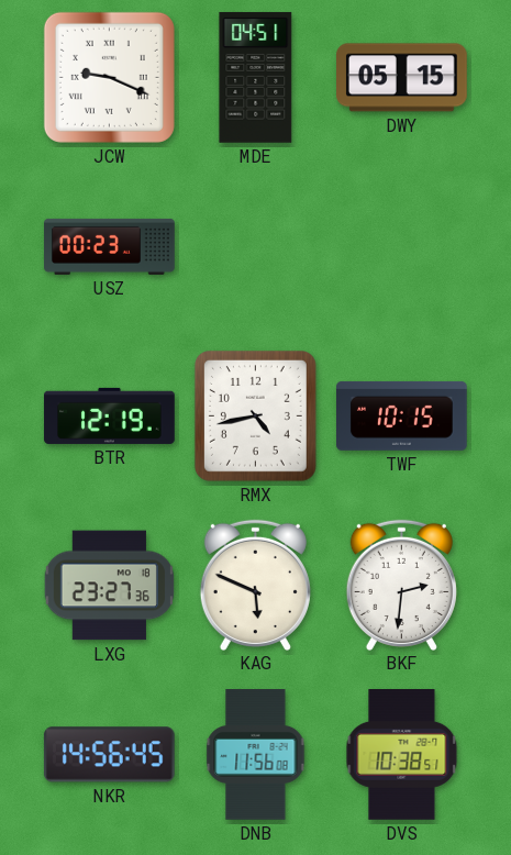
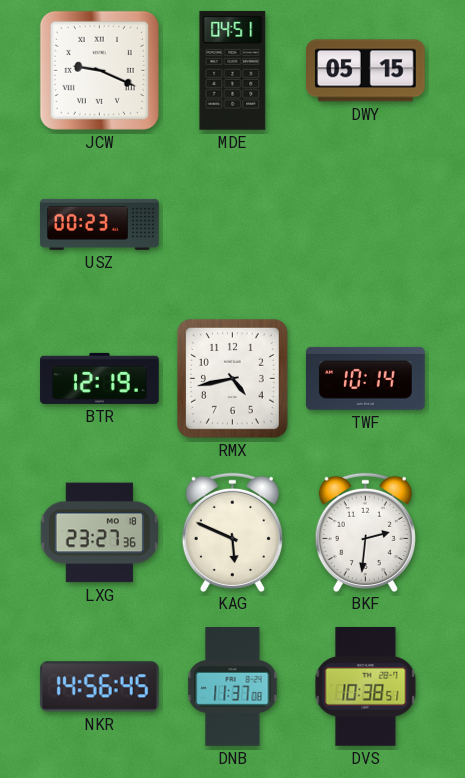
TWF: 10:15 -> 10:14 (366, 378)
DNB: 11:56 -> 11:37 (233, 687)
